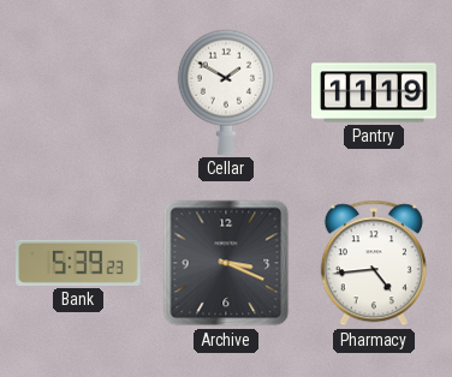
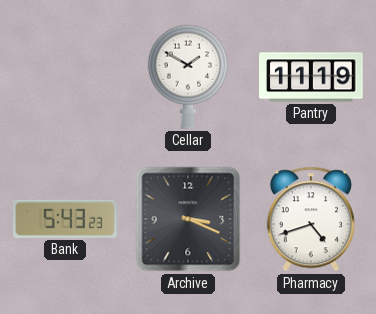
Bank: 5:39 -> 5:43 (66, 219)
Pharmacy: 4:44 -> 4:42 (311, 219)
